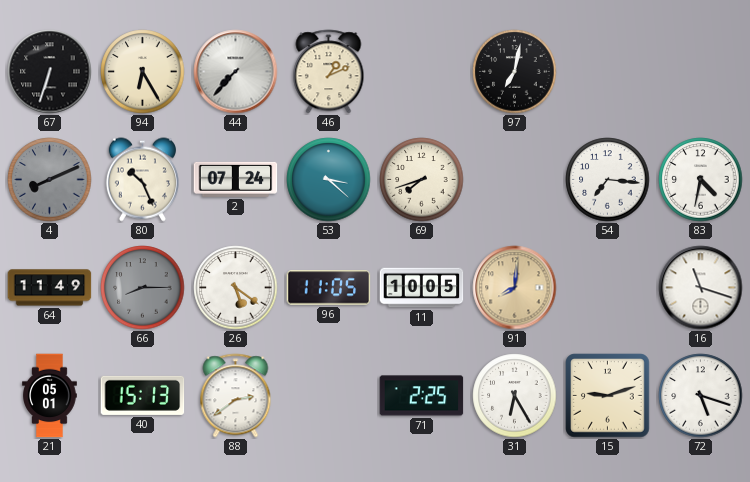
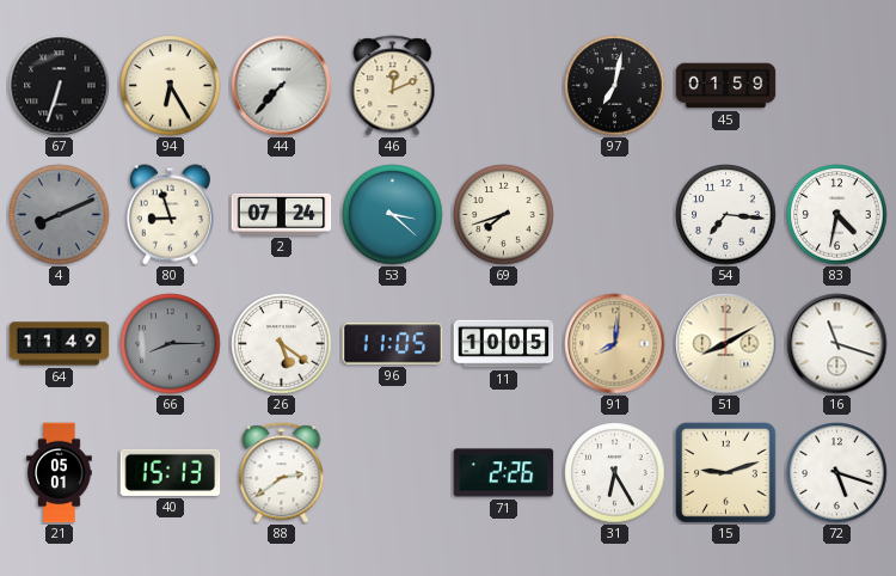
46: 1:11 -> 12:11 (393, 86)
45: none -> 01:59 (726, 86)
80: 10:26 -> 8:57 (170, 215)
51: none -> 8:10 (726, 344)
71: 2:25 -> 2:26 (504, 473)
